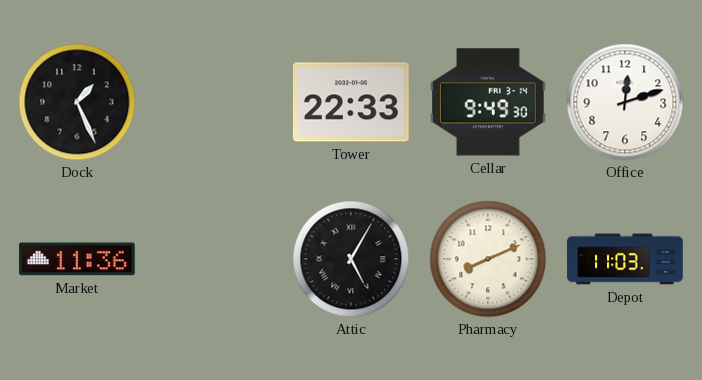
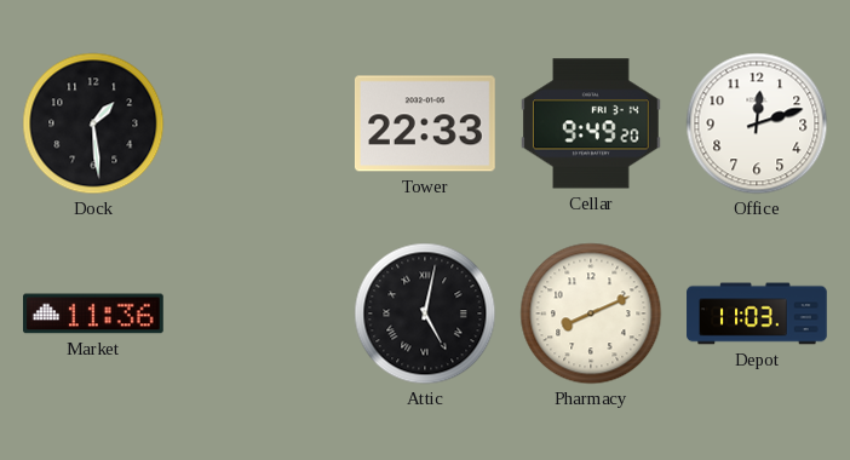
Dock: 1:26 -> 1:29 (93, 123)
Cellar: 9:49:30 -> 9:49:20 (592, 123)
Attic: 5:05 -> 5:02 (425, 314)
